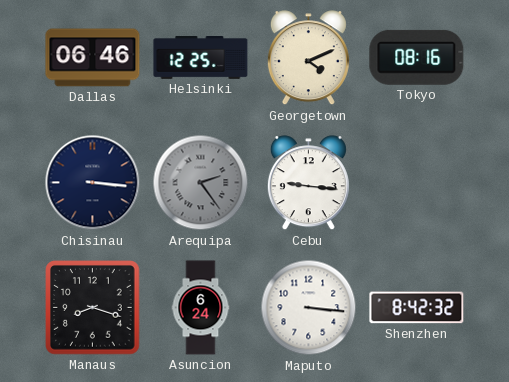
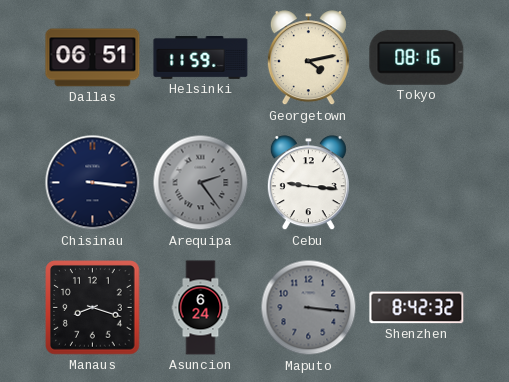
Dallas: 06:46 -> 06:51 (93, 58)
Helsinki: 12:25 -> 11:59 (201, 58)
Georgetown: 4:11 -> 4:13 (308, 58)
Maputo dial: white -> grey (309, 308)
